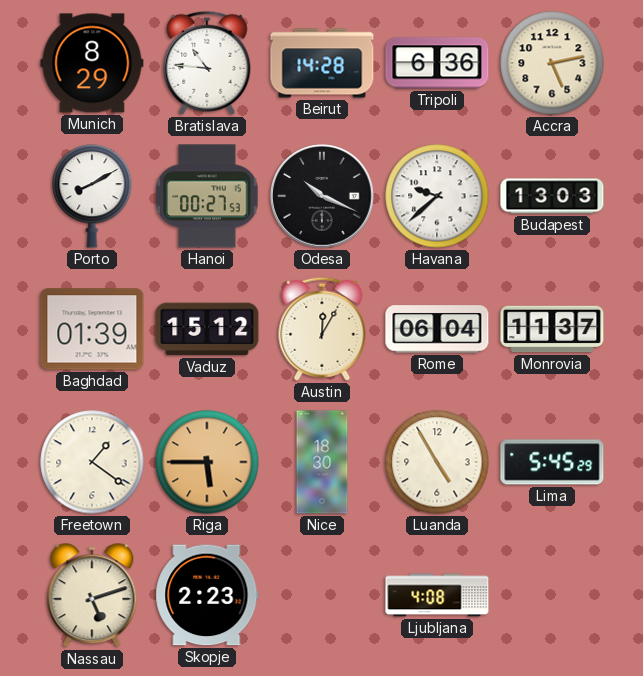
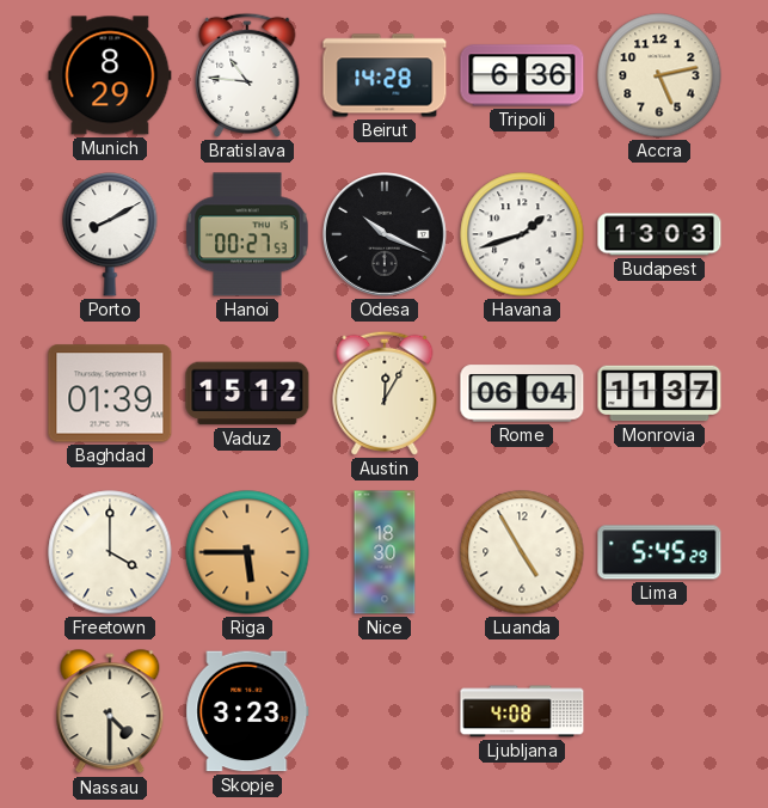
Havana: 9:38 -> 1:42 (522, 234)
Freetown: 1:21 -> 4:00 (110, 552)
Nassau: 5:12 -> 4:30 (110, 712)
Skopje: 2:23 -> 3:23 (247, 711)
